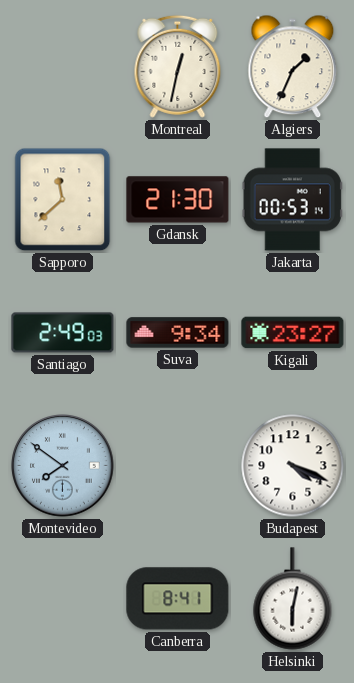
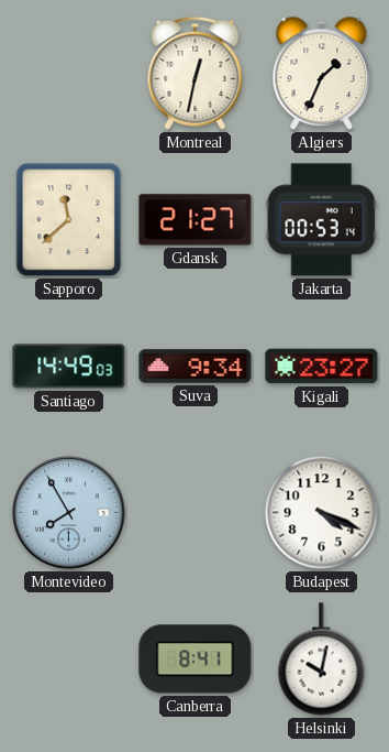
Gdansk: 21:30 -> 21:27 (196, 220)
Santiago: 2:49 -> 14:49 (69, 367)
Montevideo: 7:51 -> 7:55 (69, 513)
Helsinki: 6:02 -> 10:02 (322, 660)
